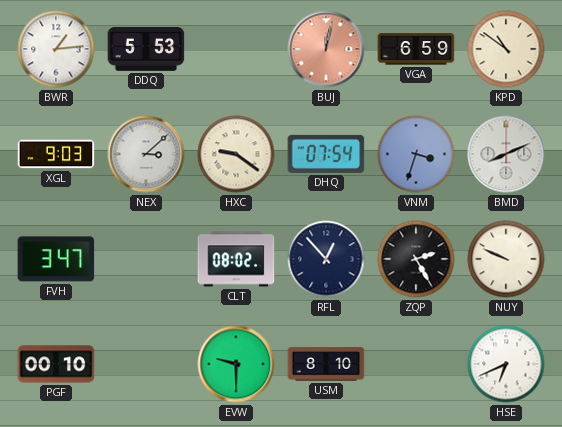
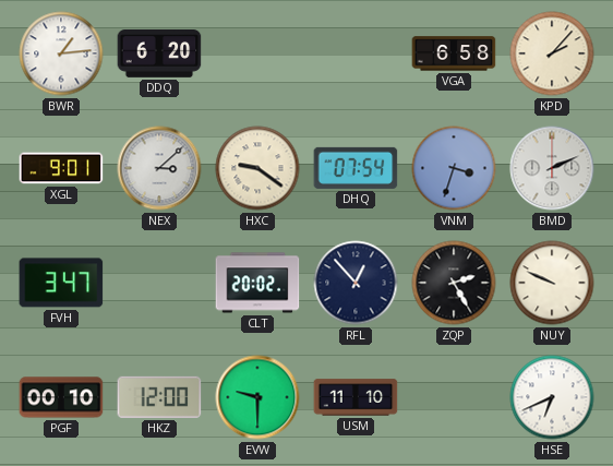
DDQ: 5:53 -> 6:20 (159, 55)
BUJ: 12:02 -> none (326, 49)
VGA: 6:59 -> 6:58 (454, 53)
KPD: 10:51 -> 2:07 (552, 53)
XGL: 9:03 -> 9:01 (61, 168)
BMD: 8:11 -> 2:11 (552, 168)
CLT: 08:02 -> 20:02 (257, 283)
HKZ: none -> 12:00 (159, 397)
USM: 8:10 -> 11:10 (356, 397)
